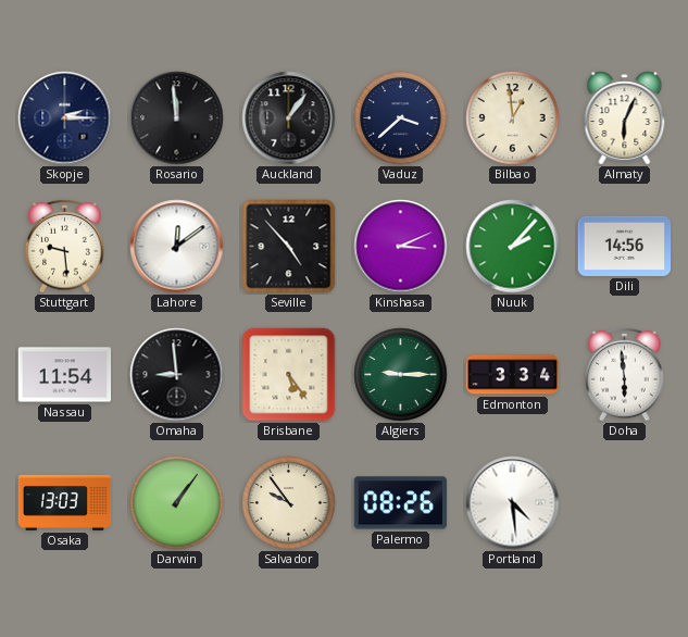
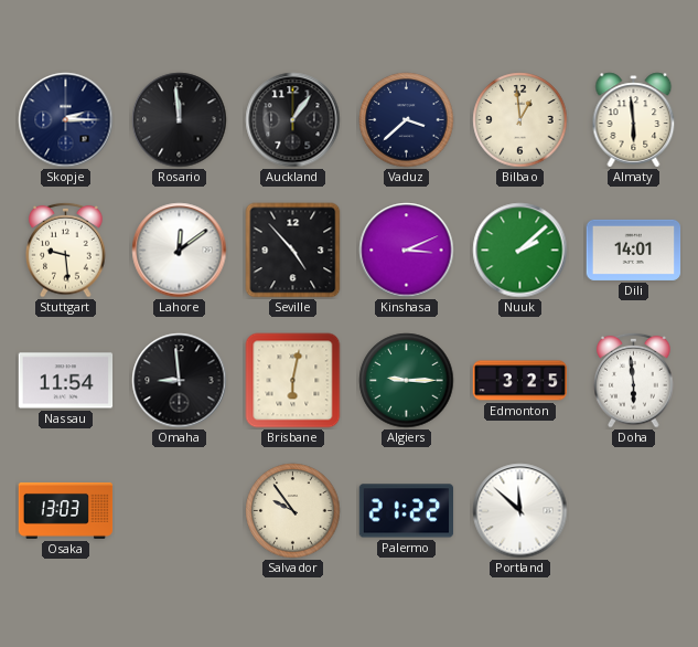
Almaty: 6:04 -> 5:59 (634, 120)
Nuuk: 2:07 -> 2:08 (520, 251)
Dili: 14:56 -> 14:01 (634, 250)
Brisbane: 5:24 -> 6:02 (293, 381)
Edmonton: 3:34 -> 3:25 (520, 381)
Darwin: 1:06 -> none (177, 503)
Palermo: 08:26 -> 21:22 (406, 511)
Portland: 4:29 -> 11:52 (520, 511)
